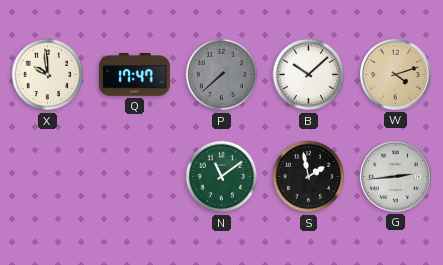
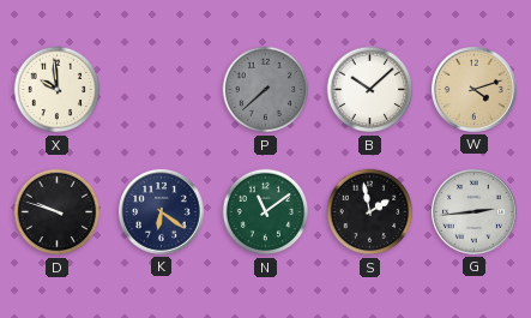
Q: 17:47 -> none (135, 75)
D: none -> 9:48 (58, 212)
K: none -> 6:21 (162, 212)
